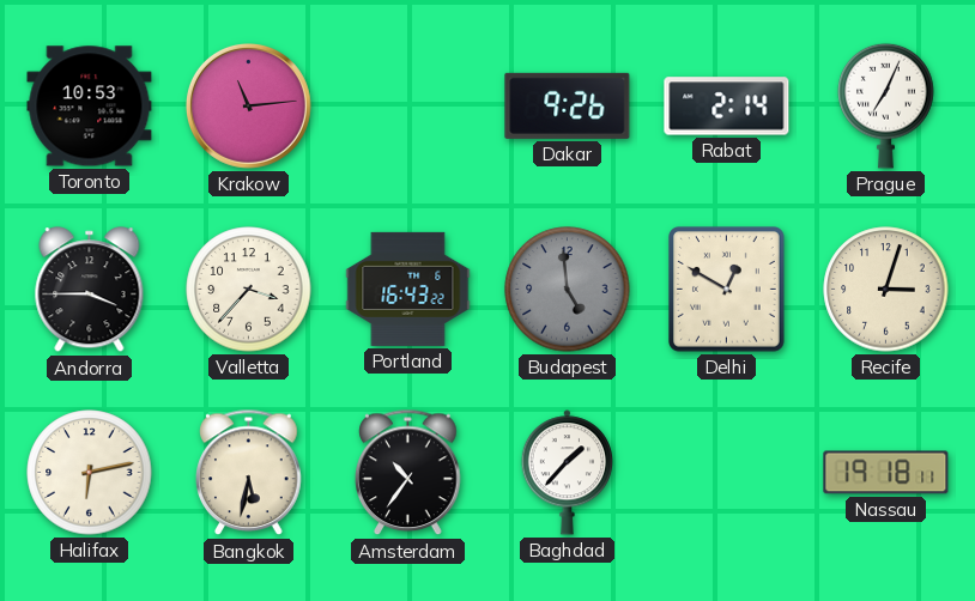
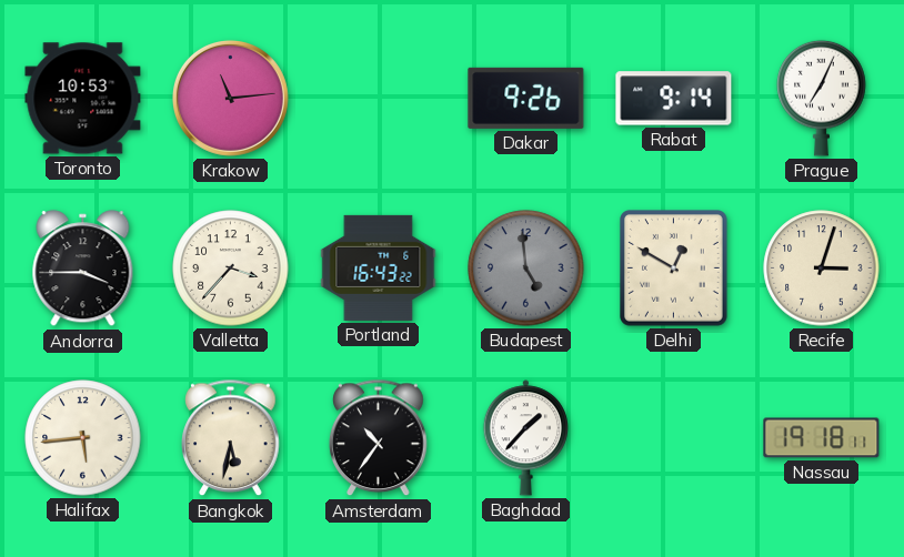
Rabat: 2:14 -> 9:14 (674, 99)
Halifax: 6:13 -> 5:44 (83, 438)
